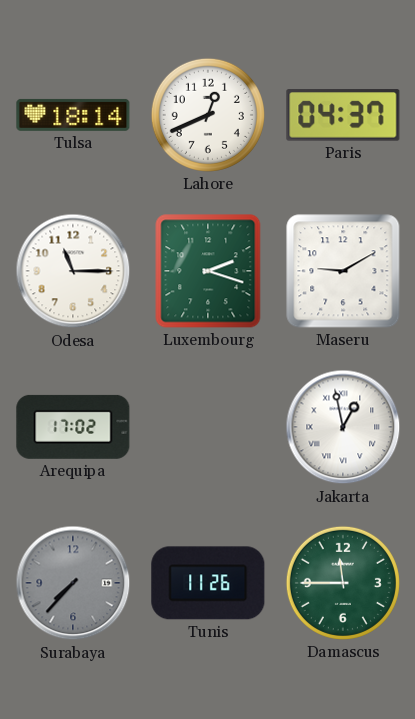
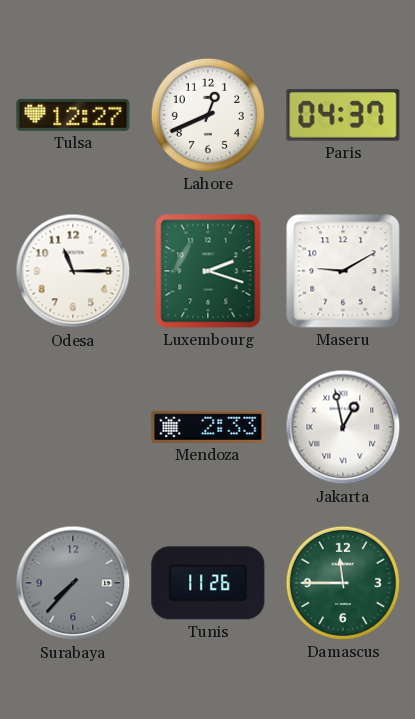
Tulsa: 18:14 -> 12:27 (73, 115)
Arequipa: 17:02 -> none (73, 427)
Mendoza: none -> 2:33 (208, 427)
